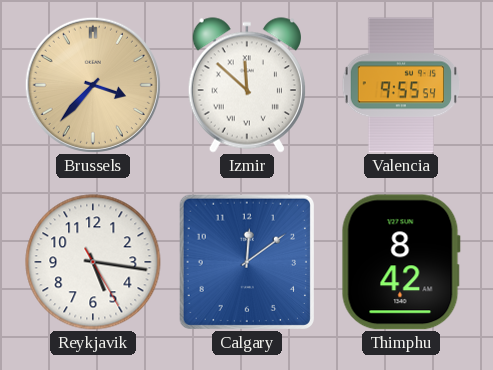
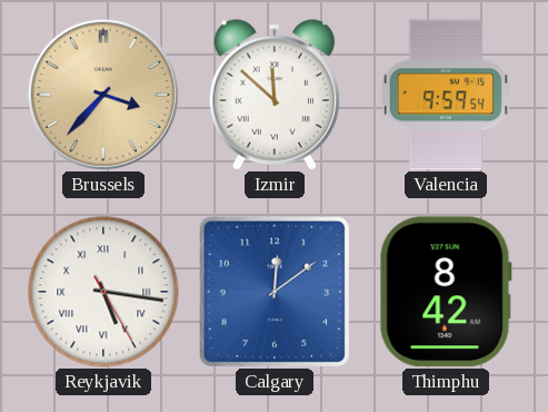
Valencia: 9:55 -> 9:59 (445, 95)
Reykjavik numerals: Arabic -> Roman (103, 292)
